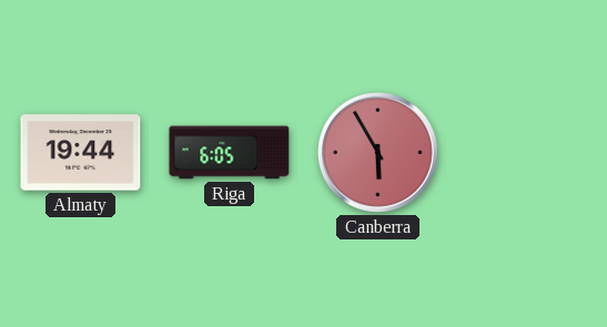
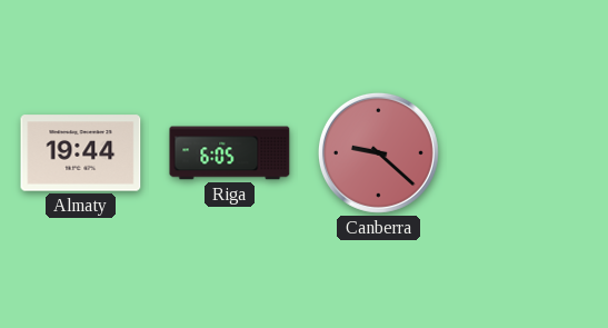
Canberra: 5:55 -> 9:22 (378, 152)
